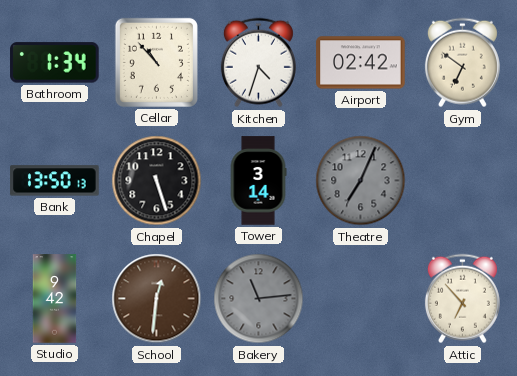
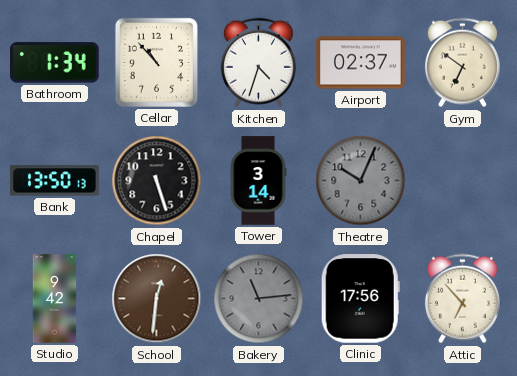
Airport: 02:42 -> 02:37 (361, 63)
Theatre: 7:04 -> 10:04 (361, 181)
Clinic: none -> 17:56 (360, 299)
